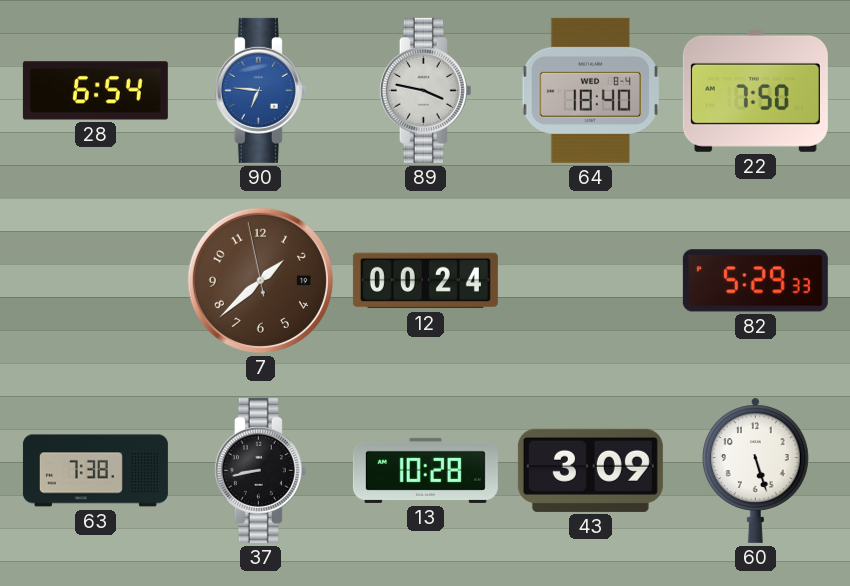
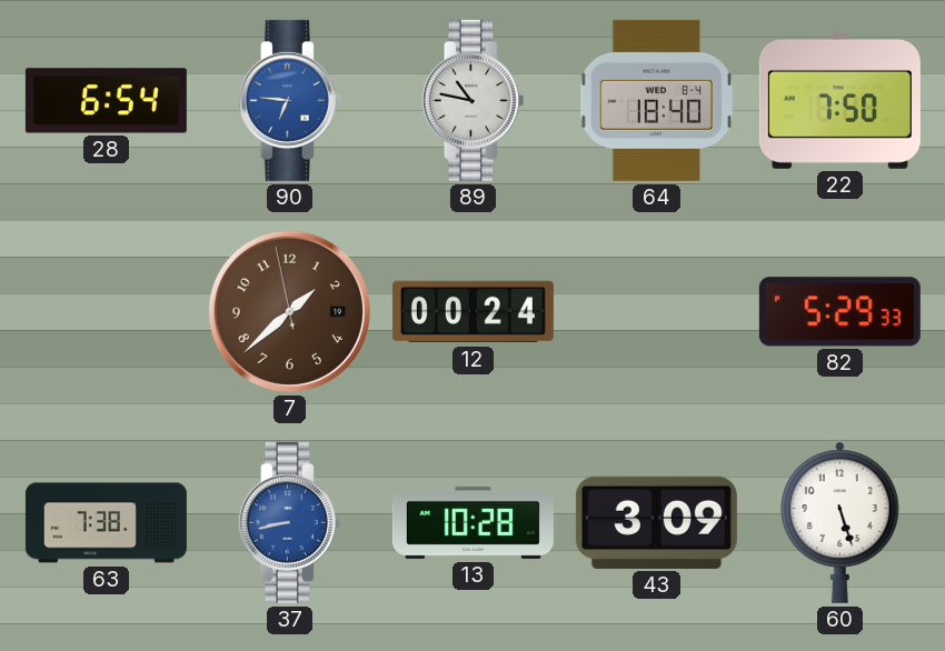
89: 3:47 -> 10:47 (472, 100)
37 dial: black -> blue (289, 522)
